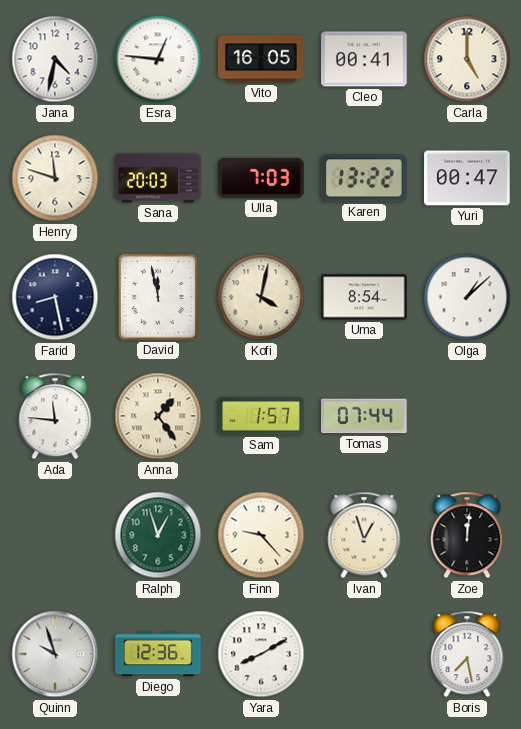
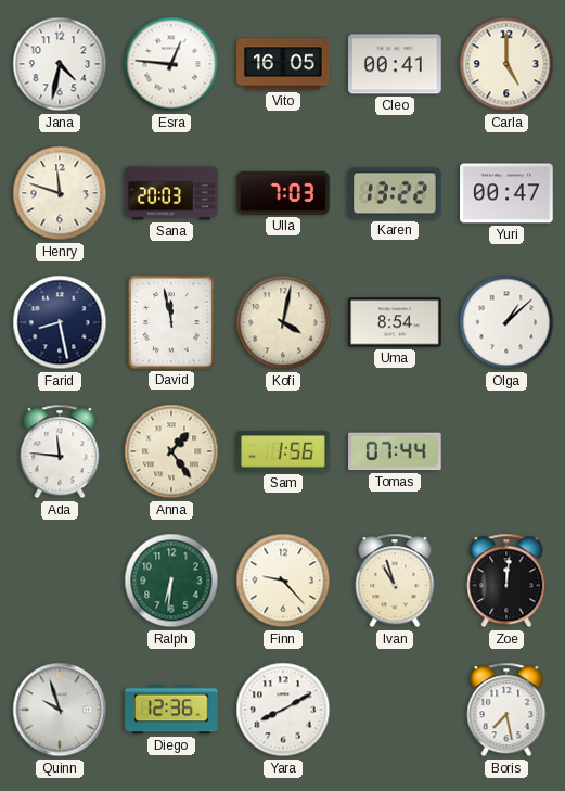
Sam: 1:57 -> 1:56 (283, 451)
Ralph: 12:57 -> 6:31 (171, 581)
Ivan: 12:57 -> 10:57 (395, 581)
